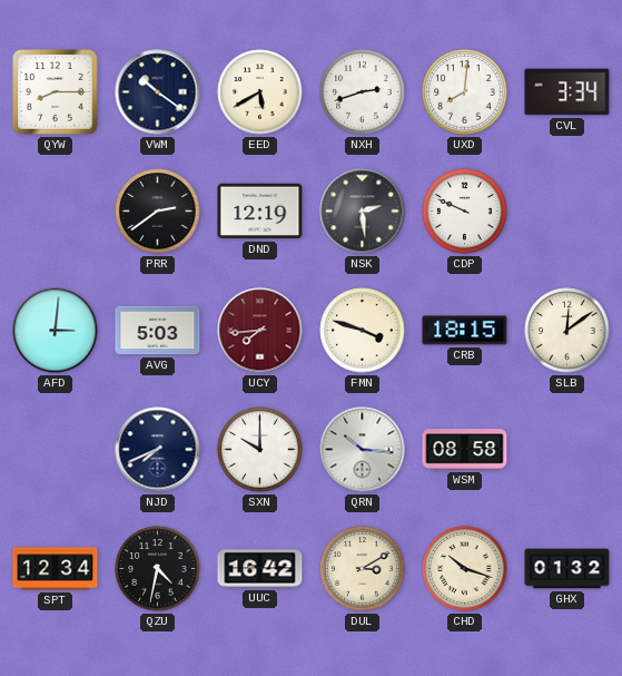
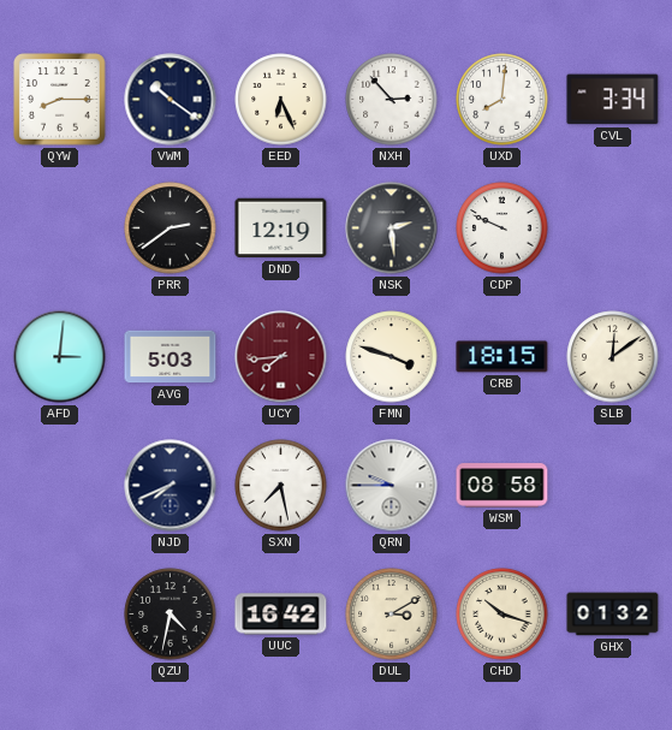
EED: 5:40 -> 6:26 (281, 100)
NXH: 2:42 -> 2:53 (392, 100)
SXN: 10:00 -> 7:28 (281, 486)
QRN: 10:16 -> 9:45 (392, 486)
SPT: 12:34 -> none (56, 569)
